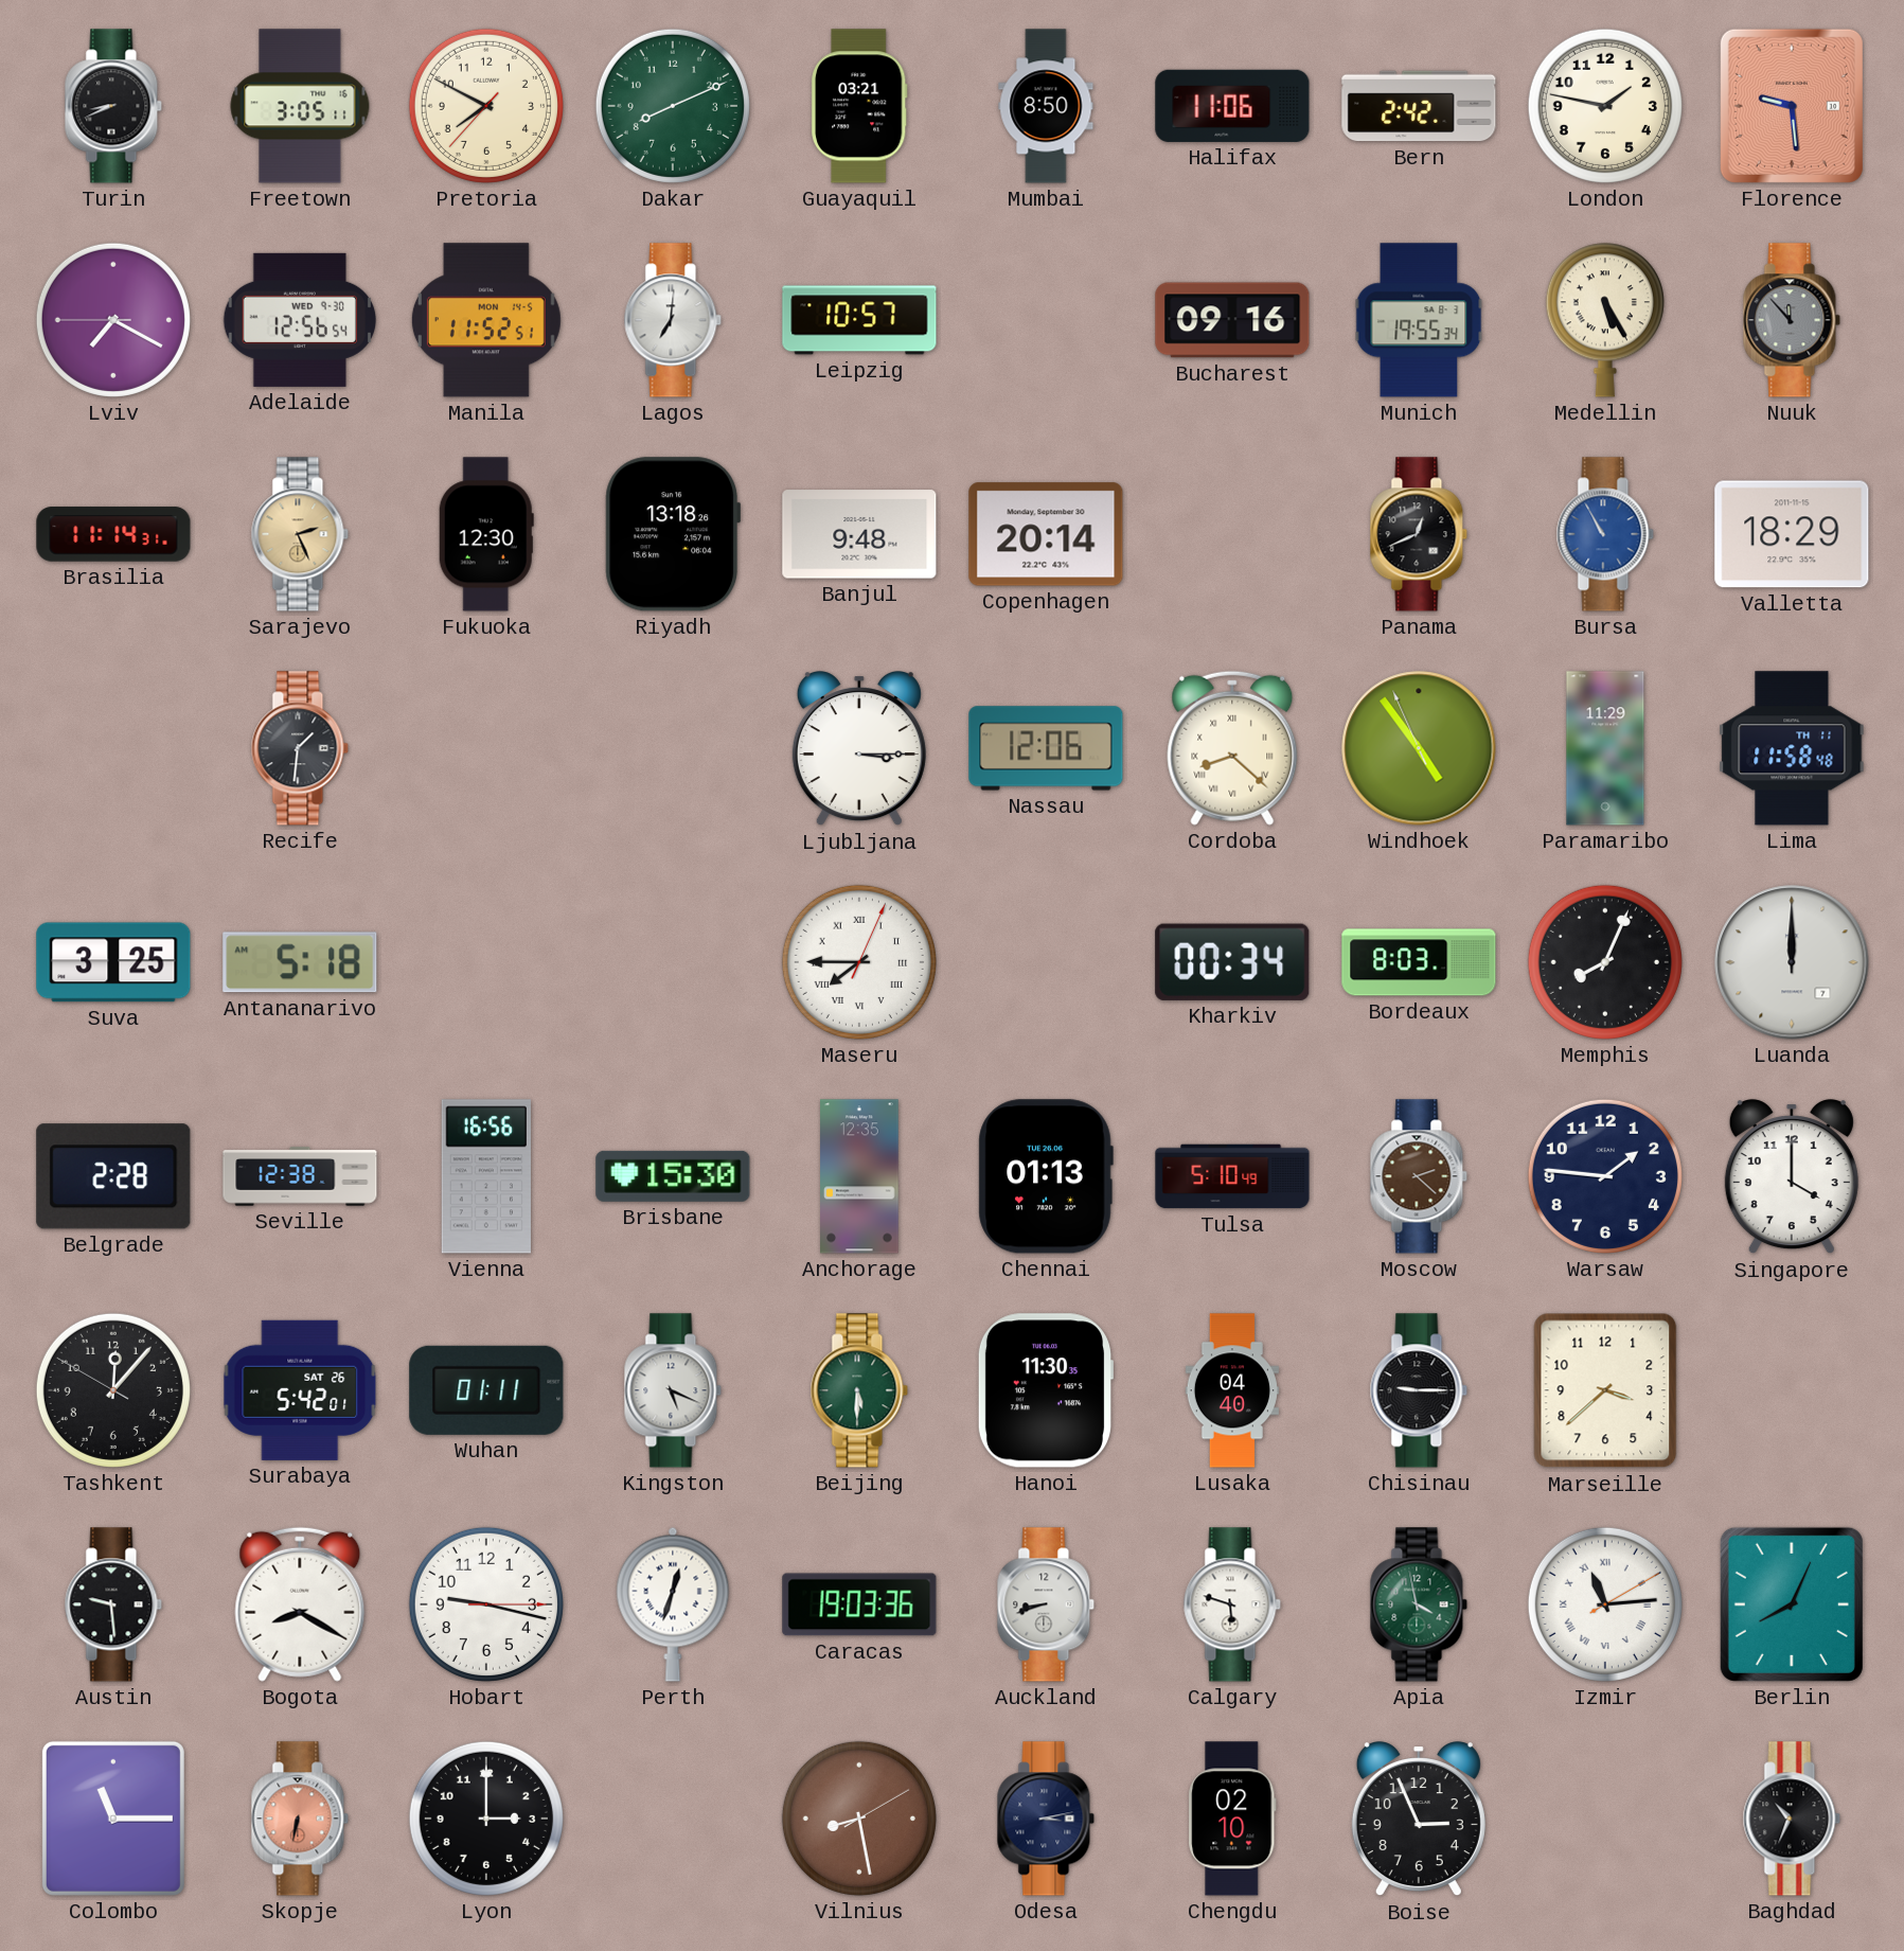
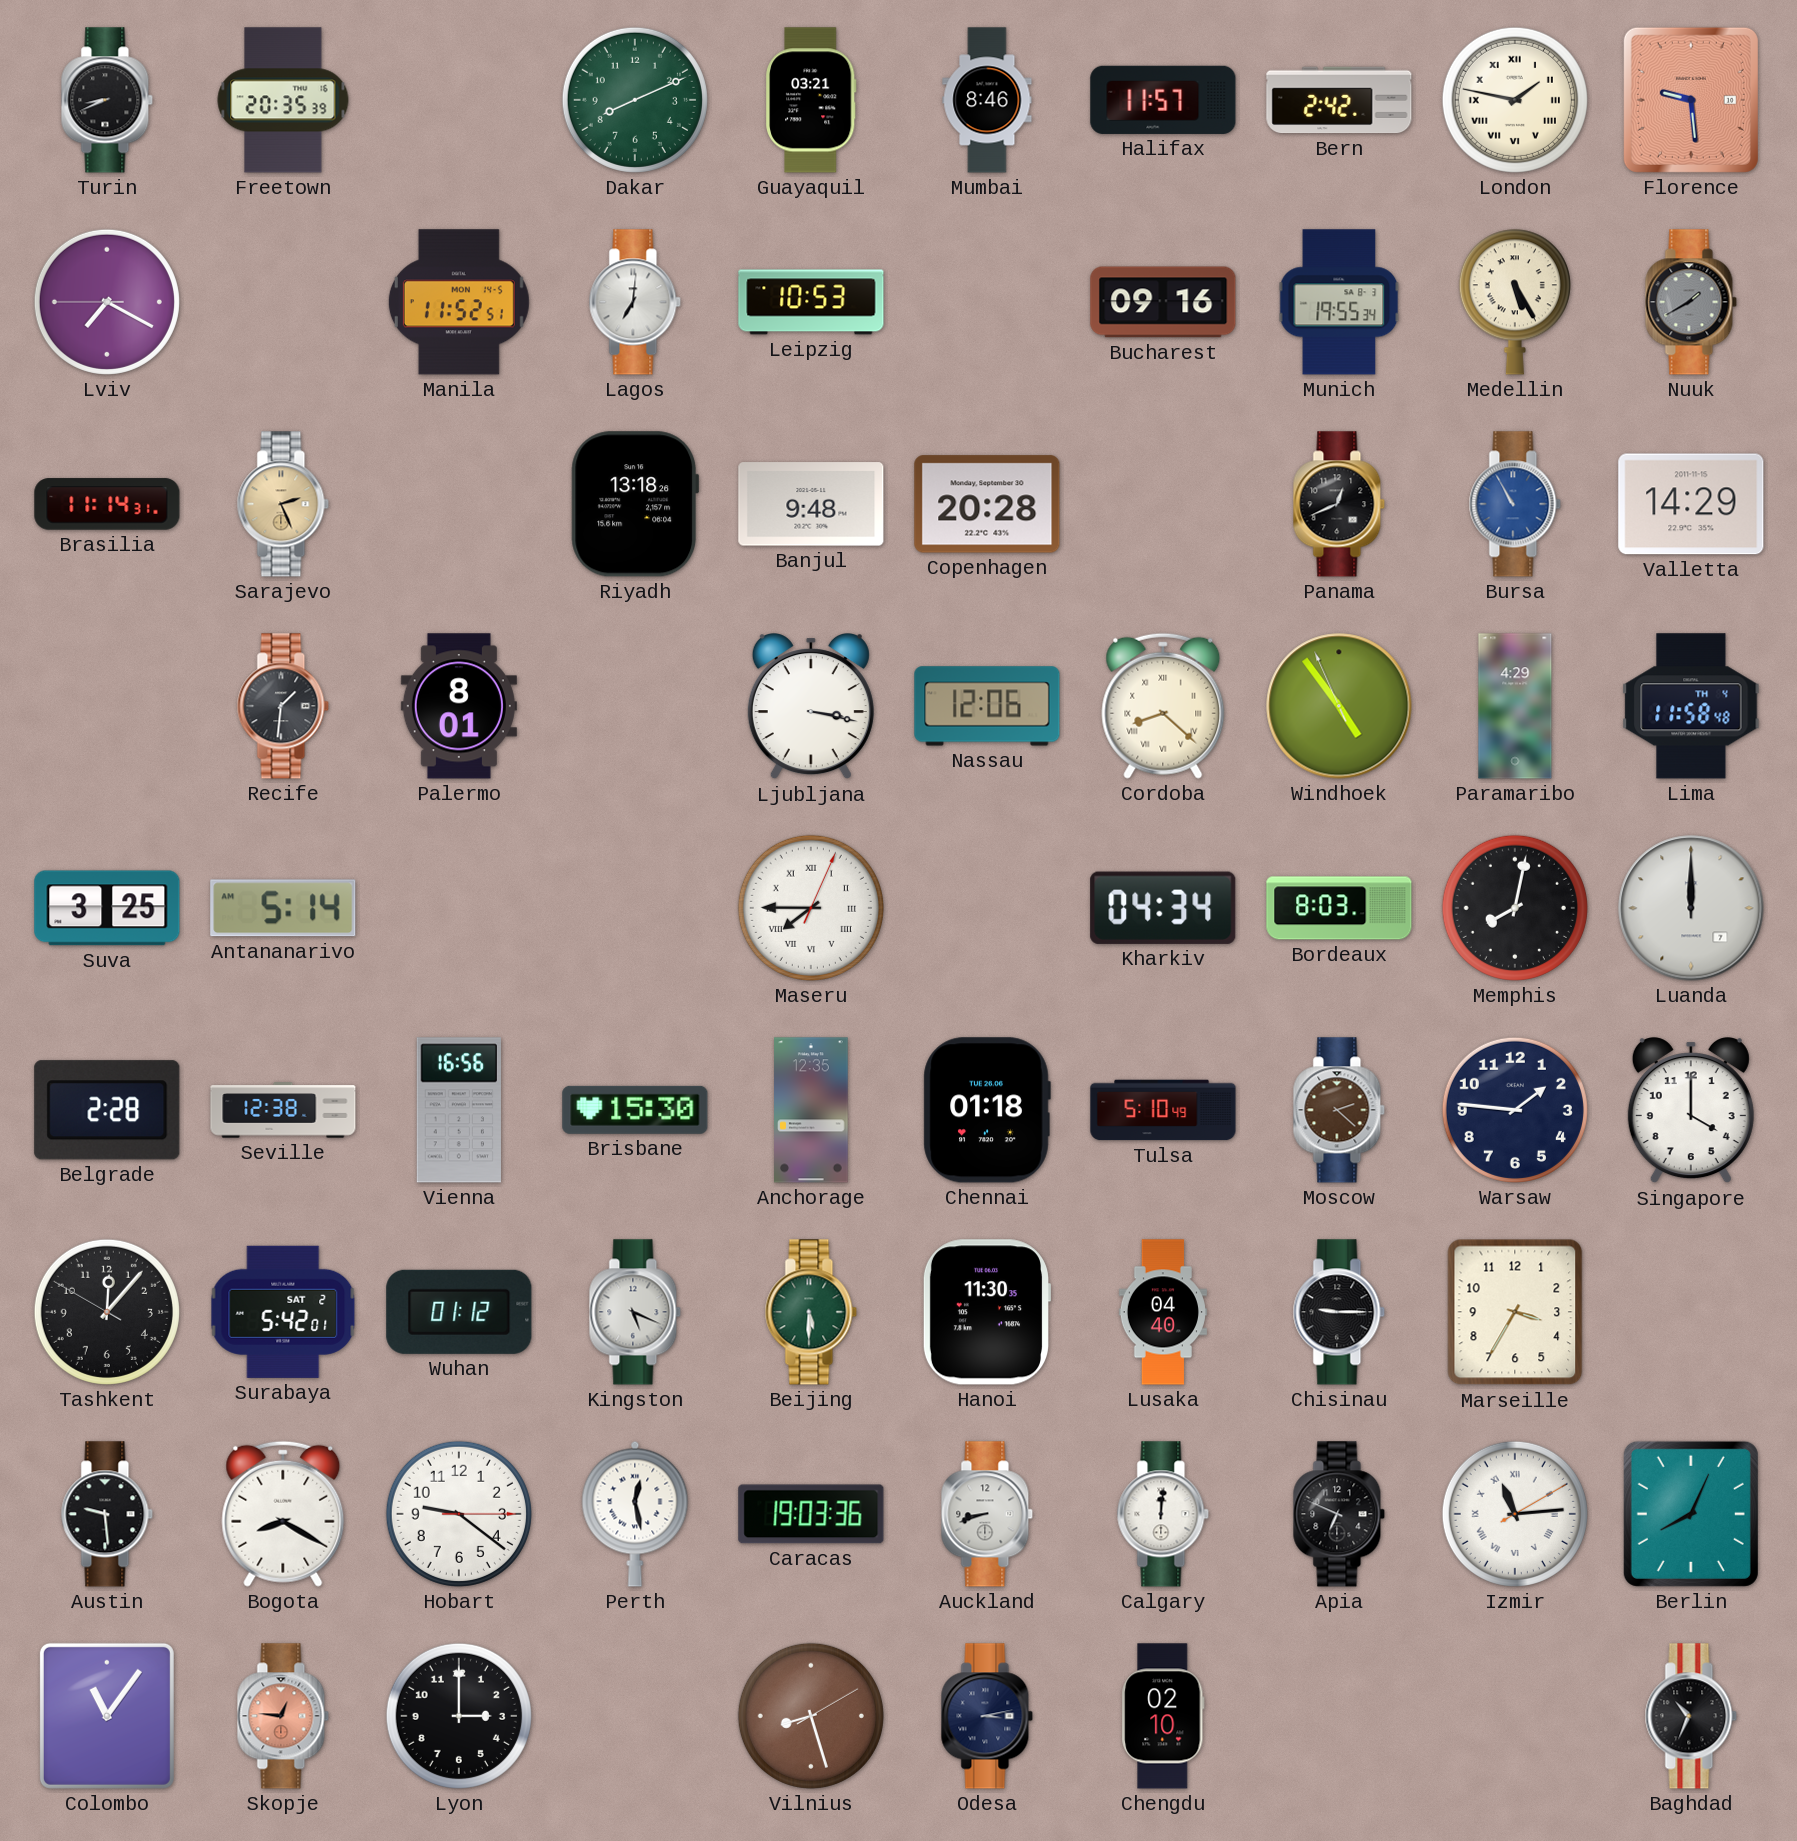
Freetown: 3:05 -> 20:35 (283, 100)
Pretoria: 7:49 -> none (486, 106)
Mumbai: 8:50 -> 8:46 (987, 100)
Halifax: 11:06 -> 11:57 (1163, 100)
London numerals: Arabic -> Roman (1515, 100)
Adelaide: 12:56 -> none (299, 320)
Leipzig: 10:57 -> 10:53 (811, 302)
Nuuk: 11:53 -> 1:40 (1691, 302)
Fukuoka: 12:30 -> none (486, 534)
Copenhagen: 20:14 -> 20:28 (987, 504)
Valletta: 18:29 -> 14:29 (1691, 504)
Palermo: none -> 8:01 (459, 706)
Ljubljana: 3:15 -> 3:17 (811, 707)
Paramaribo: 11:29 -> 4:29 (1515, 706)
Lima date: TH 11 -> TH 4 (1691, 706)
Antananarivo: 5:18 -> 5:14 (283, 908)
Kharkiv: 00:34 -> 04:34 (1163, 908)
Memphis: 8:04 -> 8:02 (1515, 908)
Chennai: 01:13 -> 01:18 (987, 1110)
Surabaya date: SAT 26 -> SAT 2 (283, 1312)
Wuhan: 01:11 -> 01:12 (459, 1312)
Marseille: 3:38 -> 3:35 (1515, 1312)
Hobart: 9:17 -> 9:21 (459, 1514)
Perth: 12:33 -> 12:28 (635, 1514)
Calgary: 5:48 -> 12:01 (1163, 1514)
Apia: 3:58 -> 6:49 (1339, 1514)
Apia dial: green -> black (1339, 1514)
Colombo: 11:15 -> 11:06 (107, 1716)
Skopje: 6:32 -> 12:46 (283, 1716)
Vilnius: 8:28 -> 8:27 (811, 1716)
Boise: 2:56 -> none (1419, 1820)
